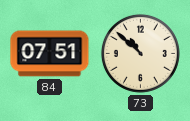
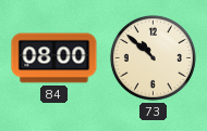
84: 07:51 -> 08:00 (54, 58)
